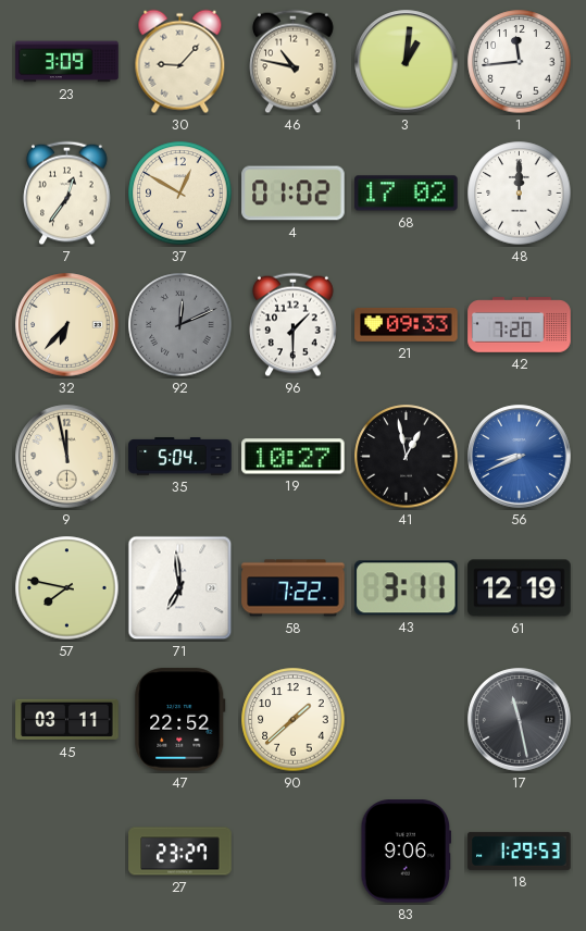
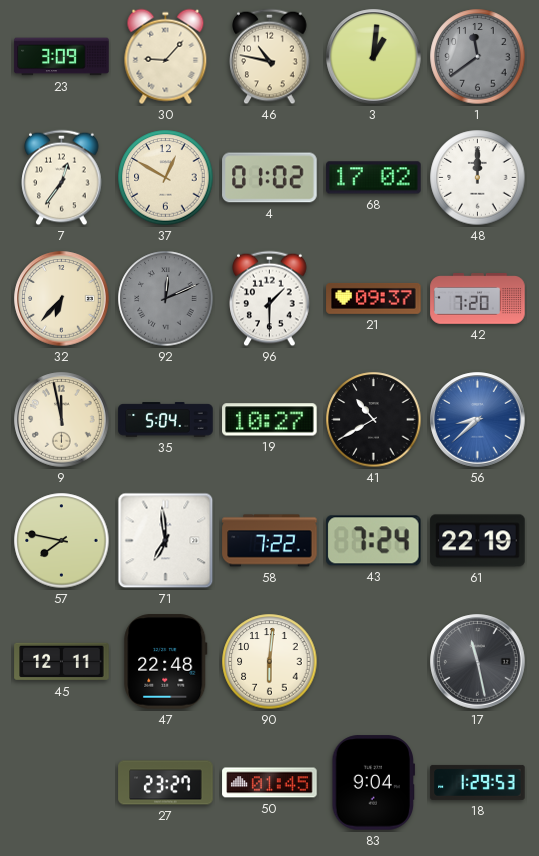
1: 11:44 -> 11:39 (478, 57)
1 dial: white -> grey (478, 57)
21: 09:33 -> 09:37 (374, 298)
41: 12:58 -> 10:40 (374, 420)
56: 8:41 -> 8:38 (478, 420)
43: 3:11 -> 7:24 (373, 541)
61: 12:19 -> 22:19 (478, 541)
45: 03:11 -> 12:11 (62, 662)
47: 22:52 -> 22:48 (166, 662)
90: 1:38 -> 6:01 (270, 662)
50: none -> 01:45 (270, 783)
83: 9:06 -> 9:04 (373, 783)
